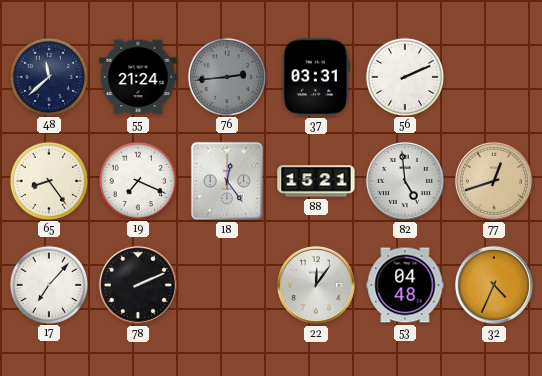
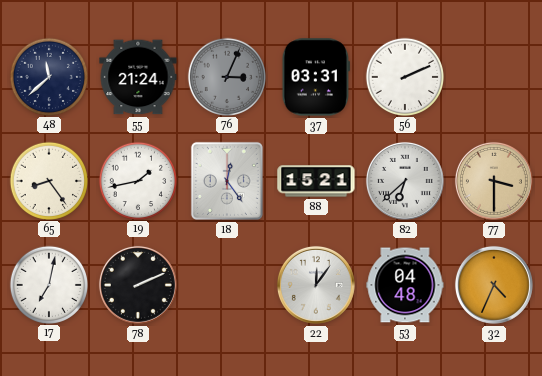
76: 2:44 -> 3:04 (226, 76)
19: 7:19 -> 1:43 (137, 180)
82: 4:59 -> 6:38 (405, 181)
77: 12:42 -> 3:30 (494, 181)
17: 7:07 -> 7:02 (48, 284)
